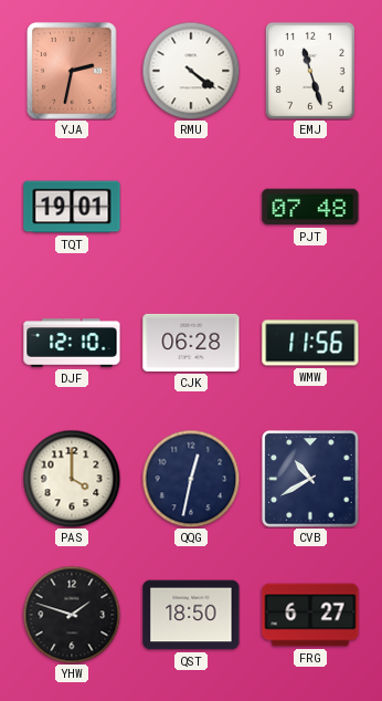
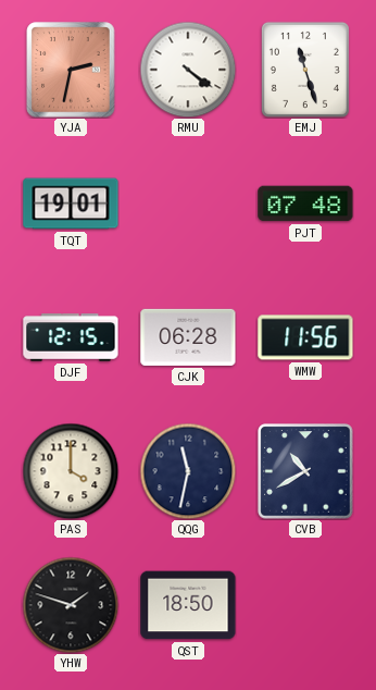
DJF: 12:10 -> 12:15 (71, 337)
QQG: 12:32 -> 11:32 (188, 471)
FRG: 6:27 -> none (310, 615)
